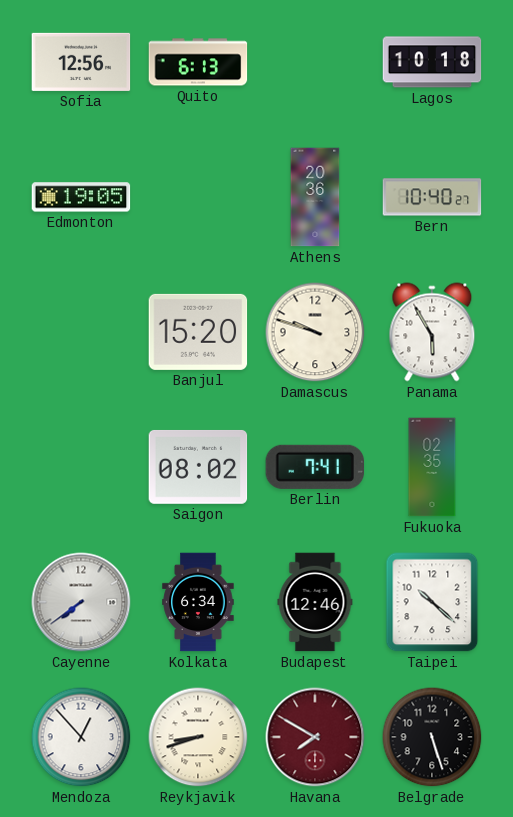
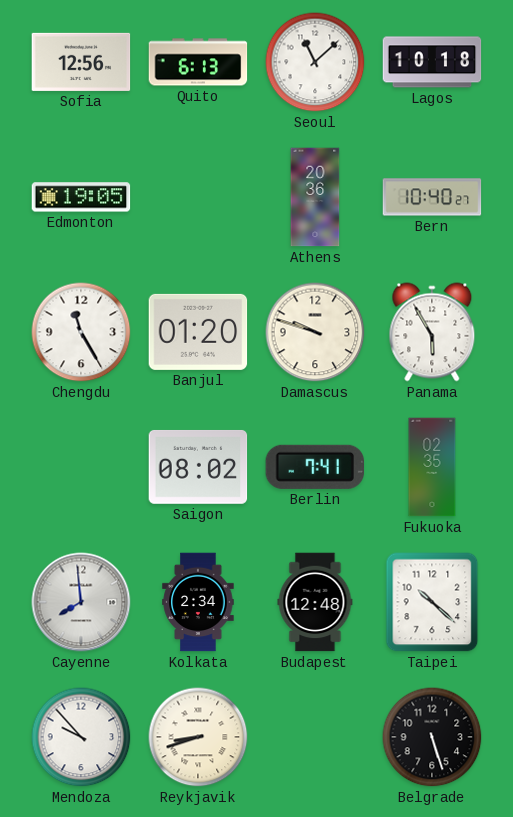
Seoul: none -> 11:08 (315, 62)
Chengdu: none -> 11:25 (81, 332)
Banjul: 15:20 -> 01:20 (198, 332)
Cayenne: 7:39 -> 7:59 (81, 602)
Kolkata: 6:34 -> 2:34 (198, 602)
Budapest: 12:46 -> 12:48 (315, 602)
Mendoza: 12:53 -> 9:53 (81, 737)
Havana: 7:50 -> none (315, 737)
